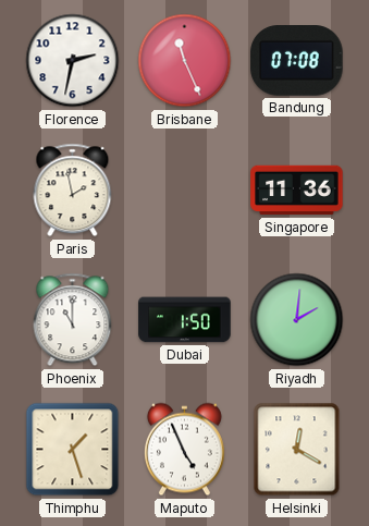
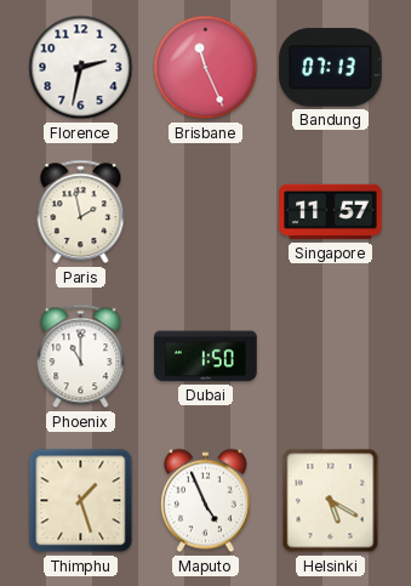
Bandung: 07:08 -> 07:13 (331, 68)
Singapore: 11:36 -> 11:57 (331, 212)
Riyadh: 2:01 -> none (297, 320)
Helsinki: 12:20 -> 5:20 (331, 501)
